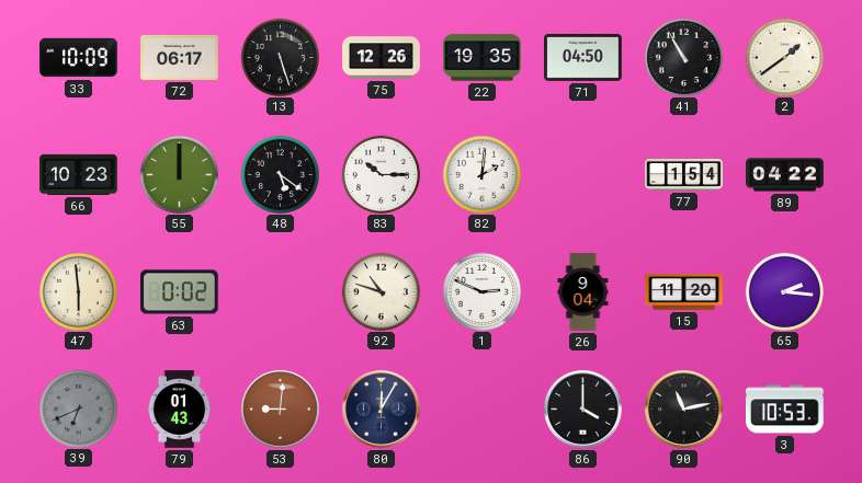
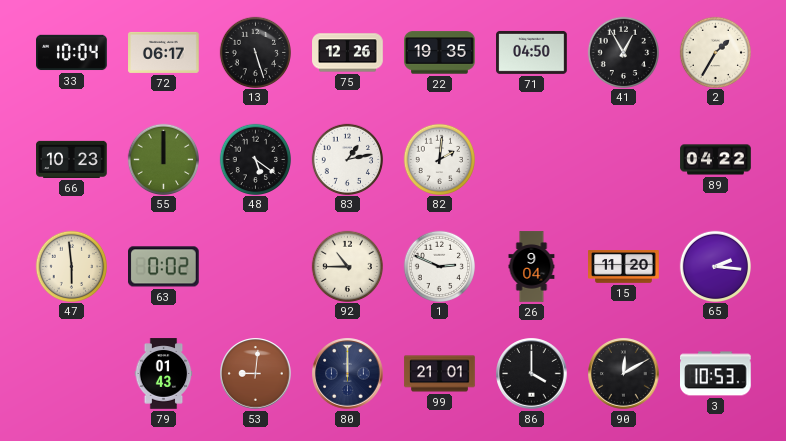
33: 10:09 -> 10:04 (72, 53)
41: 10:55 -> 12:55 (623, 52)
2: 1:39 -> 1:35 (715, 52)
83: 10:15 -> 1:13 (347, 159)
77: 1:54 -> none (684, 175)
92: 10:48 -> 10:45 (347, 266)
39: 6:41 -> none (78, 409)
80: 12:05 -> 12:00 (348, 374)
99: none -> 21:01 (440, 374)
90: 11:13 -> 12:10 (624, 374)
